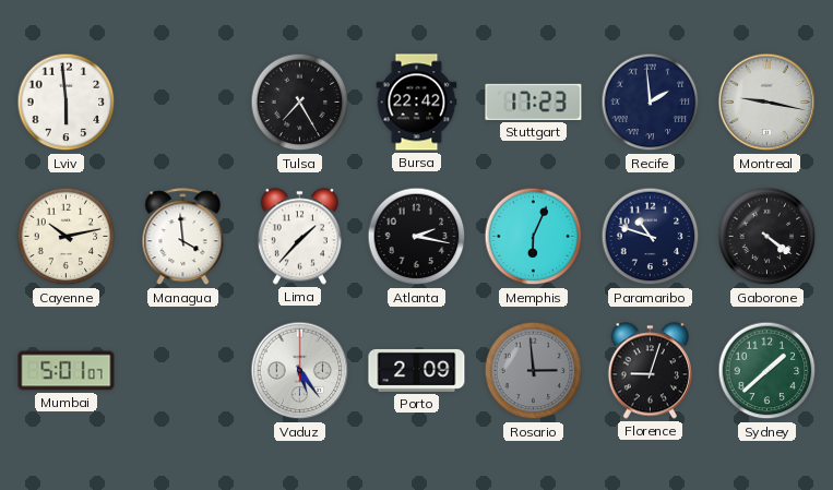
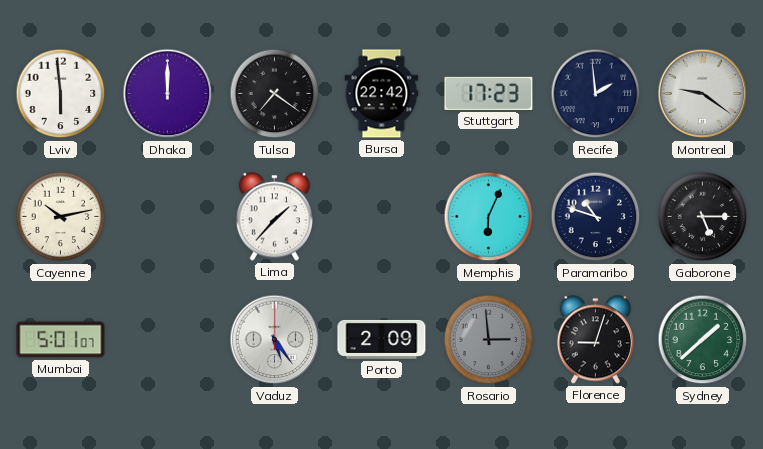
Dhaka: none -> 12:00 (168, 94)
Tulsa: 7:25 -> 7:21 (275, 94)
Montreal: 9:17 -> 9:21 (703, 94)
Managua: 3:59 -> none (183, 237)
Atlanta: 2:17 -> none (417, 237)
Gaborone: 4:21 -> 5:15 (703, 217)
